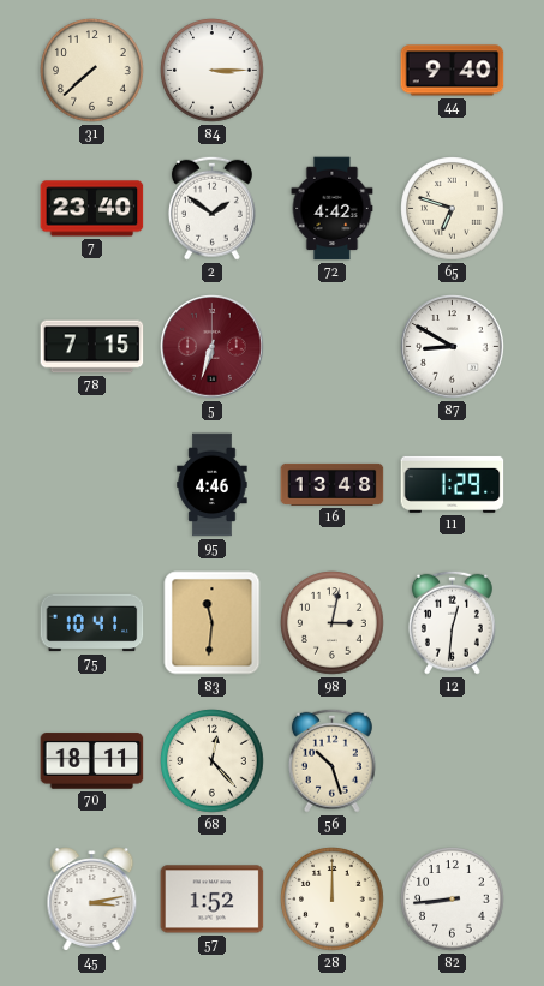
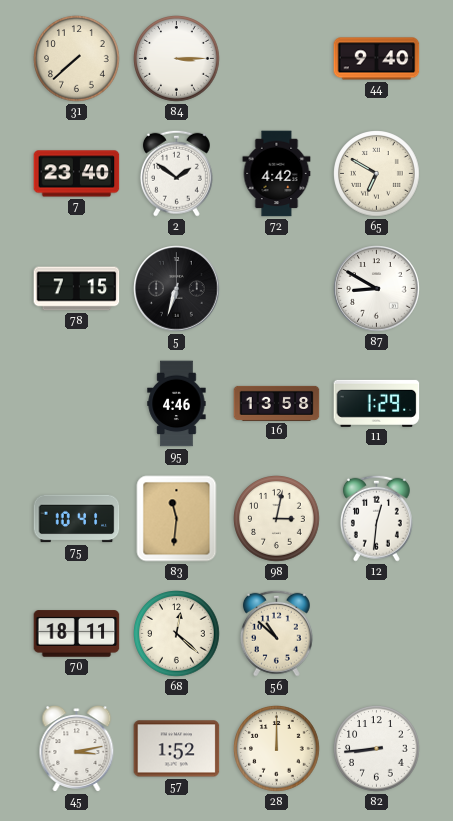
65: 6:48 -> 6:50 (377, 174)
5 dial: burgundy -> black (177, 289)
16: 13:48 -> 13:58 (277, 403)
68: 12:23 -> 12:22 (177, 634)
56: 10:27 -> 10:52 (276, 633)
